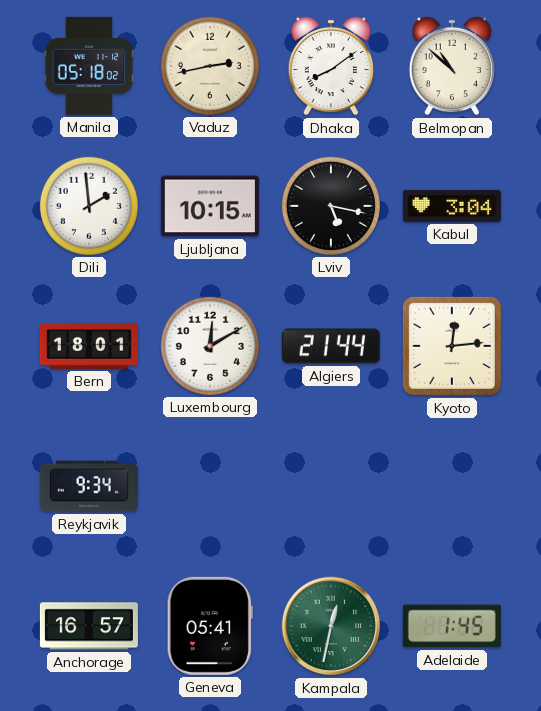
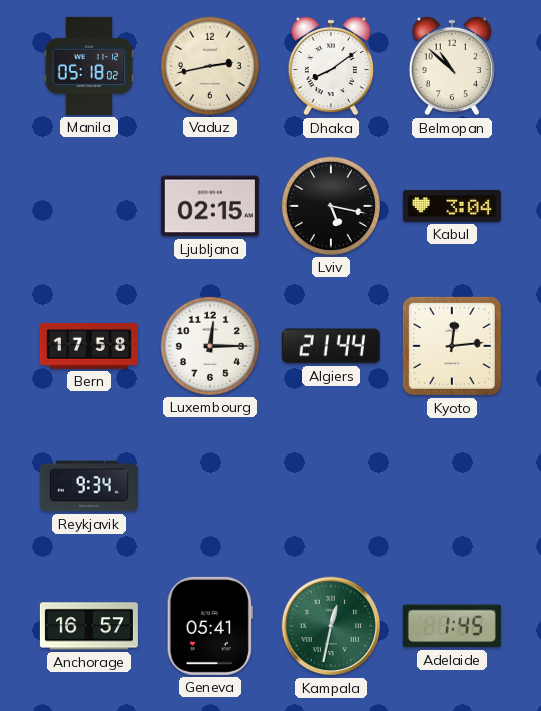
Dili: 1:59 -> none (89, 206)
Ljubljana: 10:15 -> 02:15 (210, 206)
Bern: 18:01 -> 17:58 (89, 346)
Luxembourg: 12:10 -> 12:15 (210, 346)
